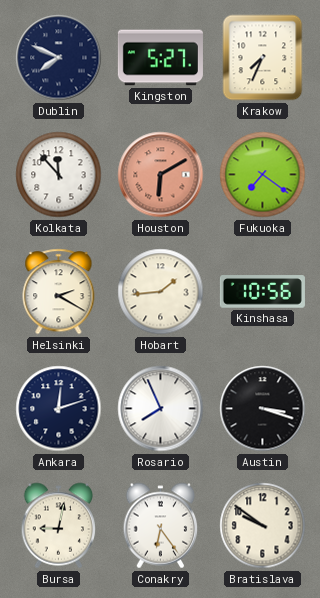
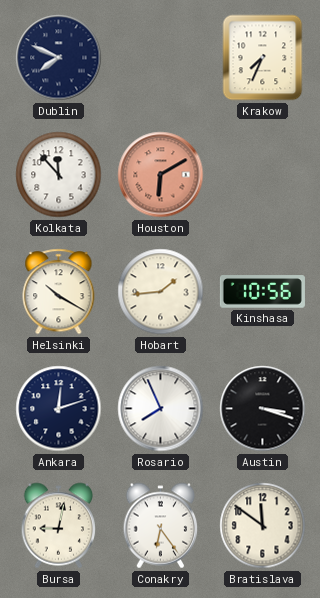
Kingston: 5:27 -> none (160, 58)
Fukuoka: 7:21 -> none (263, 175)
Helsinki: 2:20 -> 10:20 (59, 292)
Bratislava: 9:51 -> 11:51 (263, 526)
